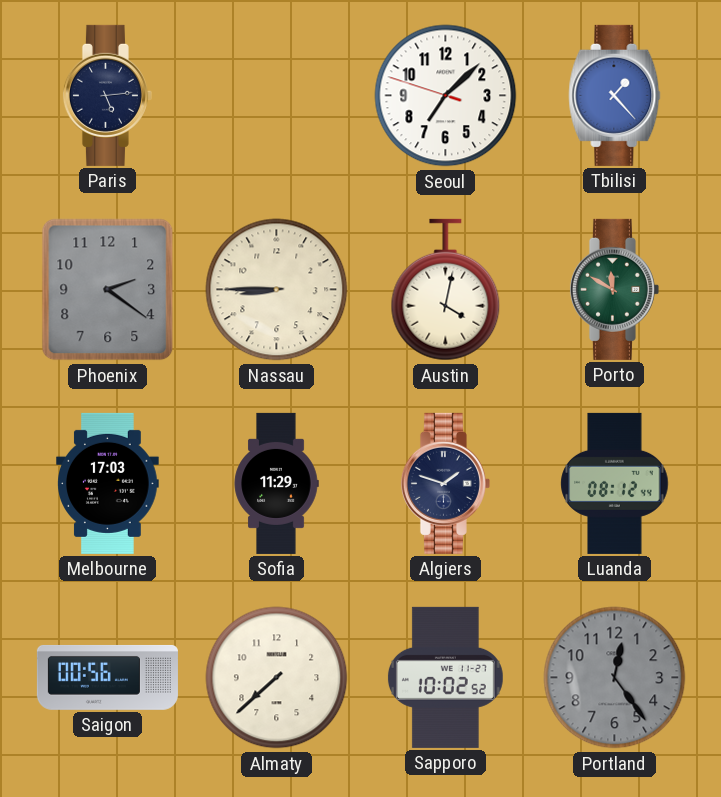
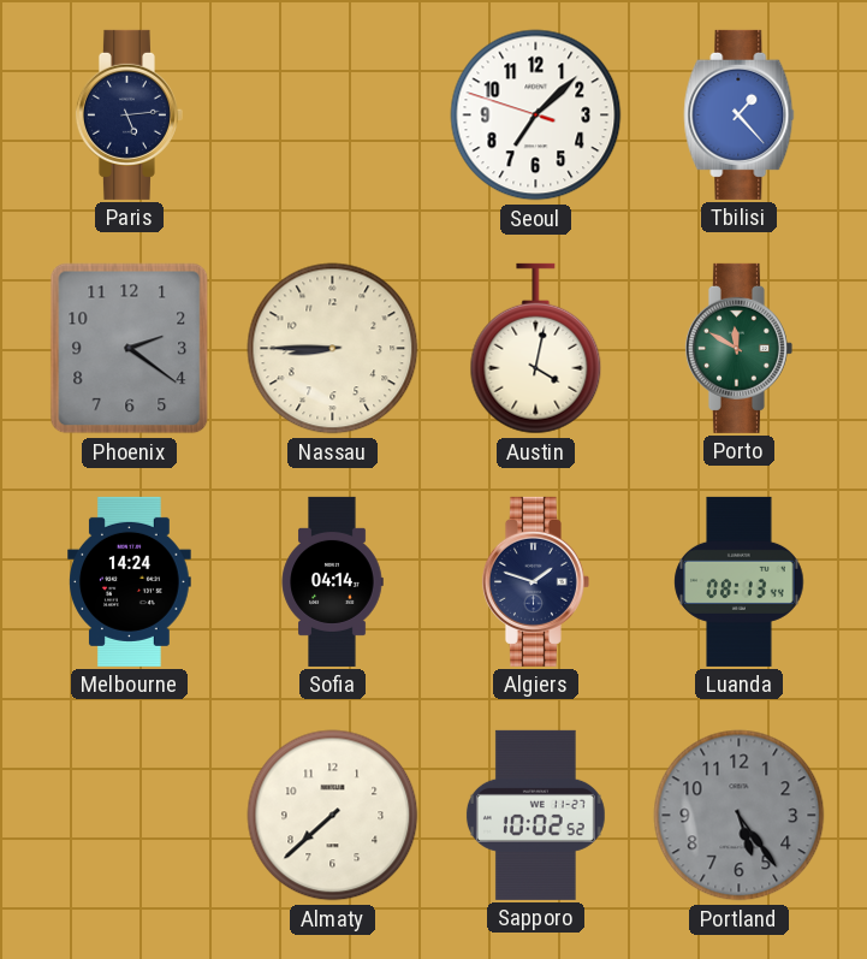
Melbourne: 17:03 -> 14:24 (130, 581)
Sofia: 11:29 -> 04:14 (332, 581)
Luanda: 08:12 -> 08:13 (740, 581)
Saigon: 00:56 -> none (107, 678)
Portland: 12:24 -> 5:24 (740, 816)
